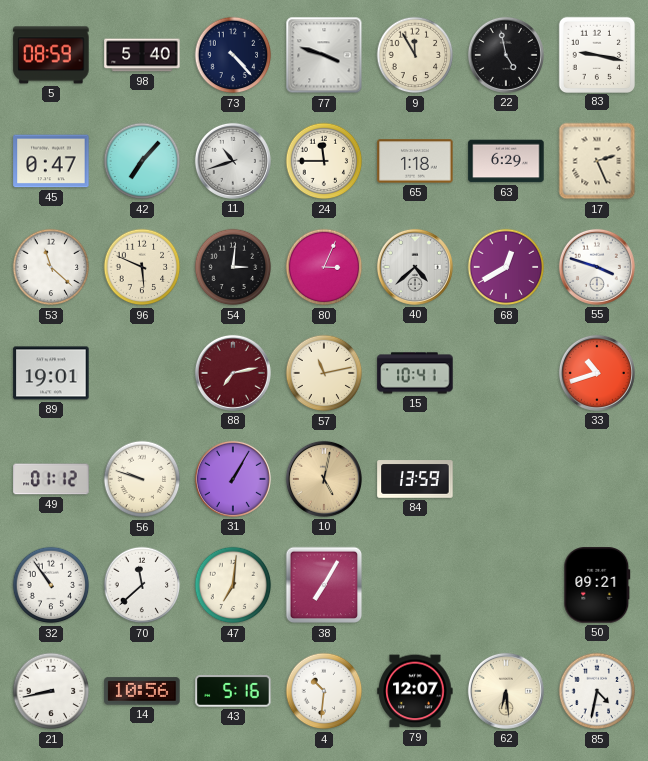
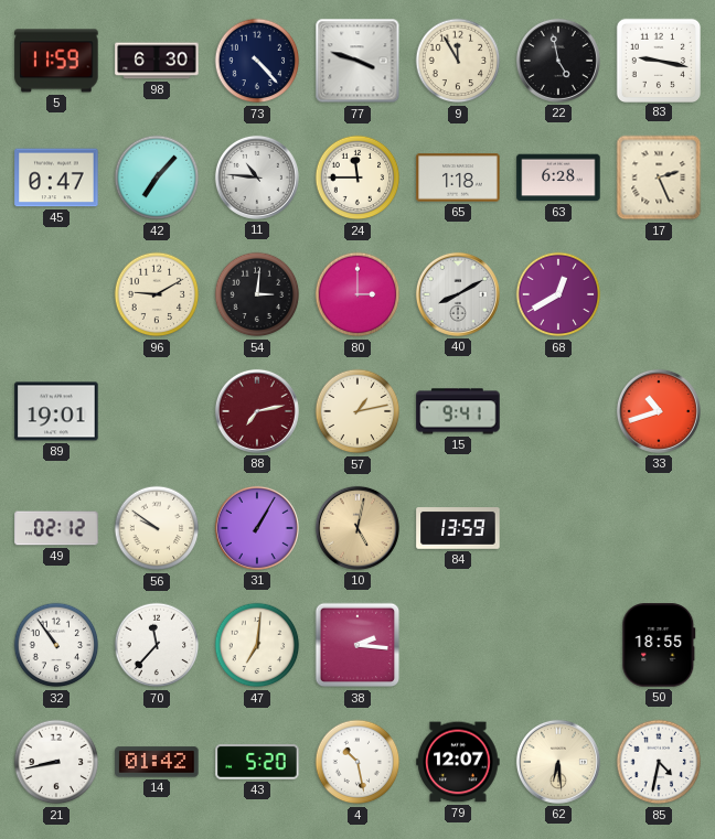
5: 08:59 -> 11:59 (56, 61)
98: 5:40 -> 6:30 (157, 61)
11: 10:42 -> 10:46 (257, 178)
63: 6:29 -> 6:28 (558, 178)
53: 11:22 -> none (51, 267)
96: 5:49 -> 9:10 (157, 294)
80: 3:04 -> 3:00 (357, 294)
40: 4:38 -> 8:10 (458, 294)
55: 3:48 -> none (597, 267)
57: 11:13 -> 1:13 (357, 411)
15: 10:41 -> 9:41 (458, 411)
49: 01:12 -> 02:12 (56, 528)
56: 9:48 -> 9:51 (157, 528)
70: 11:38 -> 11:37 (157, 645)
38: 7:05 -> 2:16 (357, 645)
50: 09:21 -> 18:55 (659, 645)
14: 10:56 -> 01:42 (157, 762)
43: 5:16 -> 5:20 (257, 763)
4: 10:31 -> 10:28 (357, 762)
